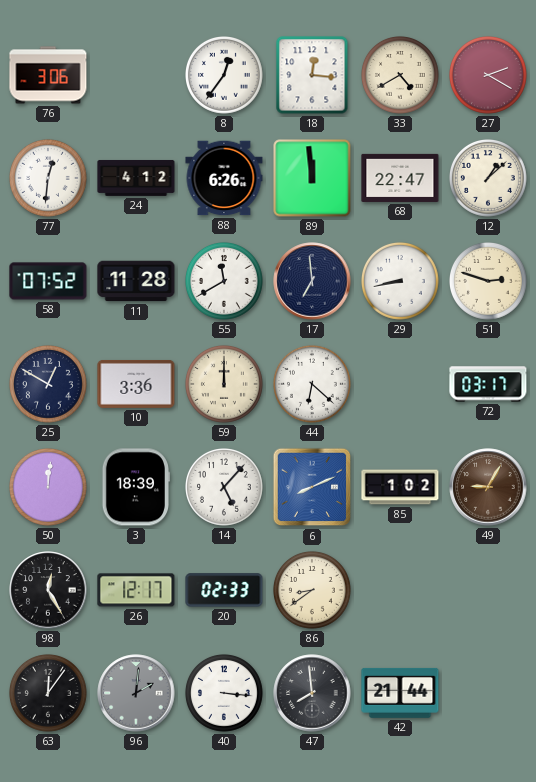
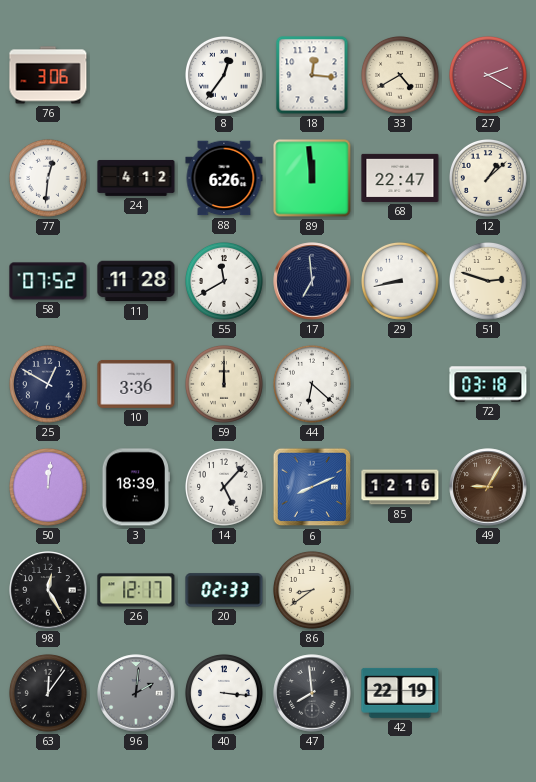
72: 03:17 -> 03:18 (488, 384)
85: 1:02 -> 12:16 (400, 487)
42: 21:44 -> 22:19 (400, 693)
